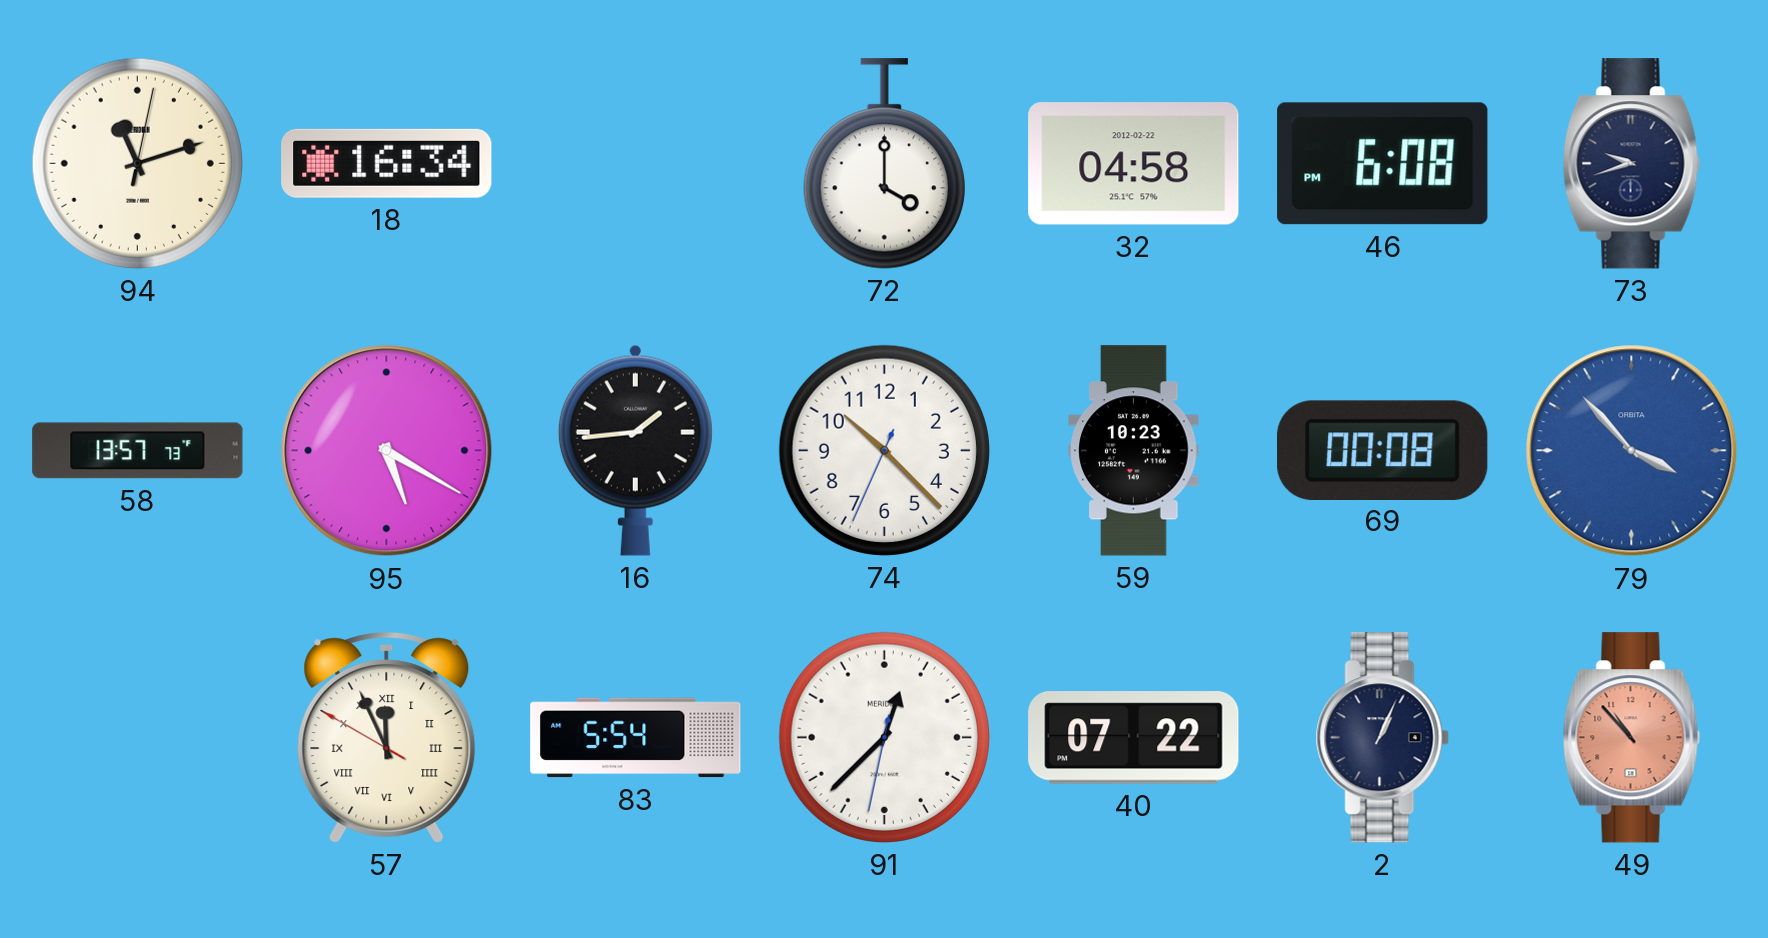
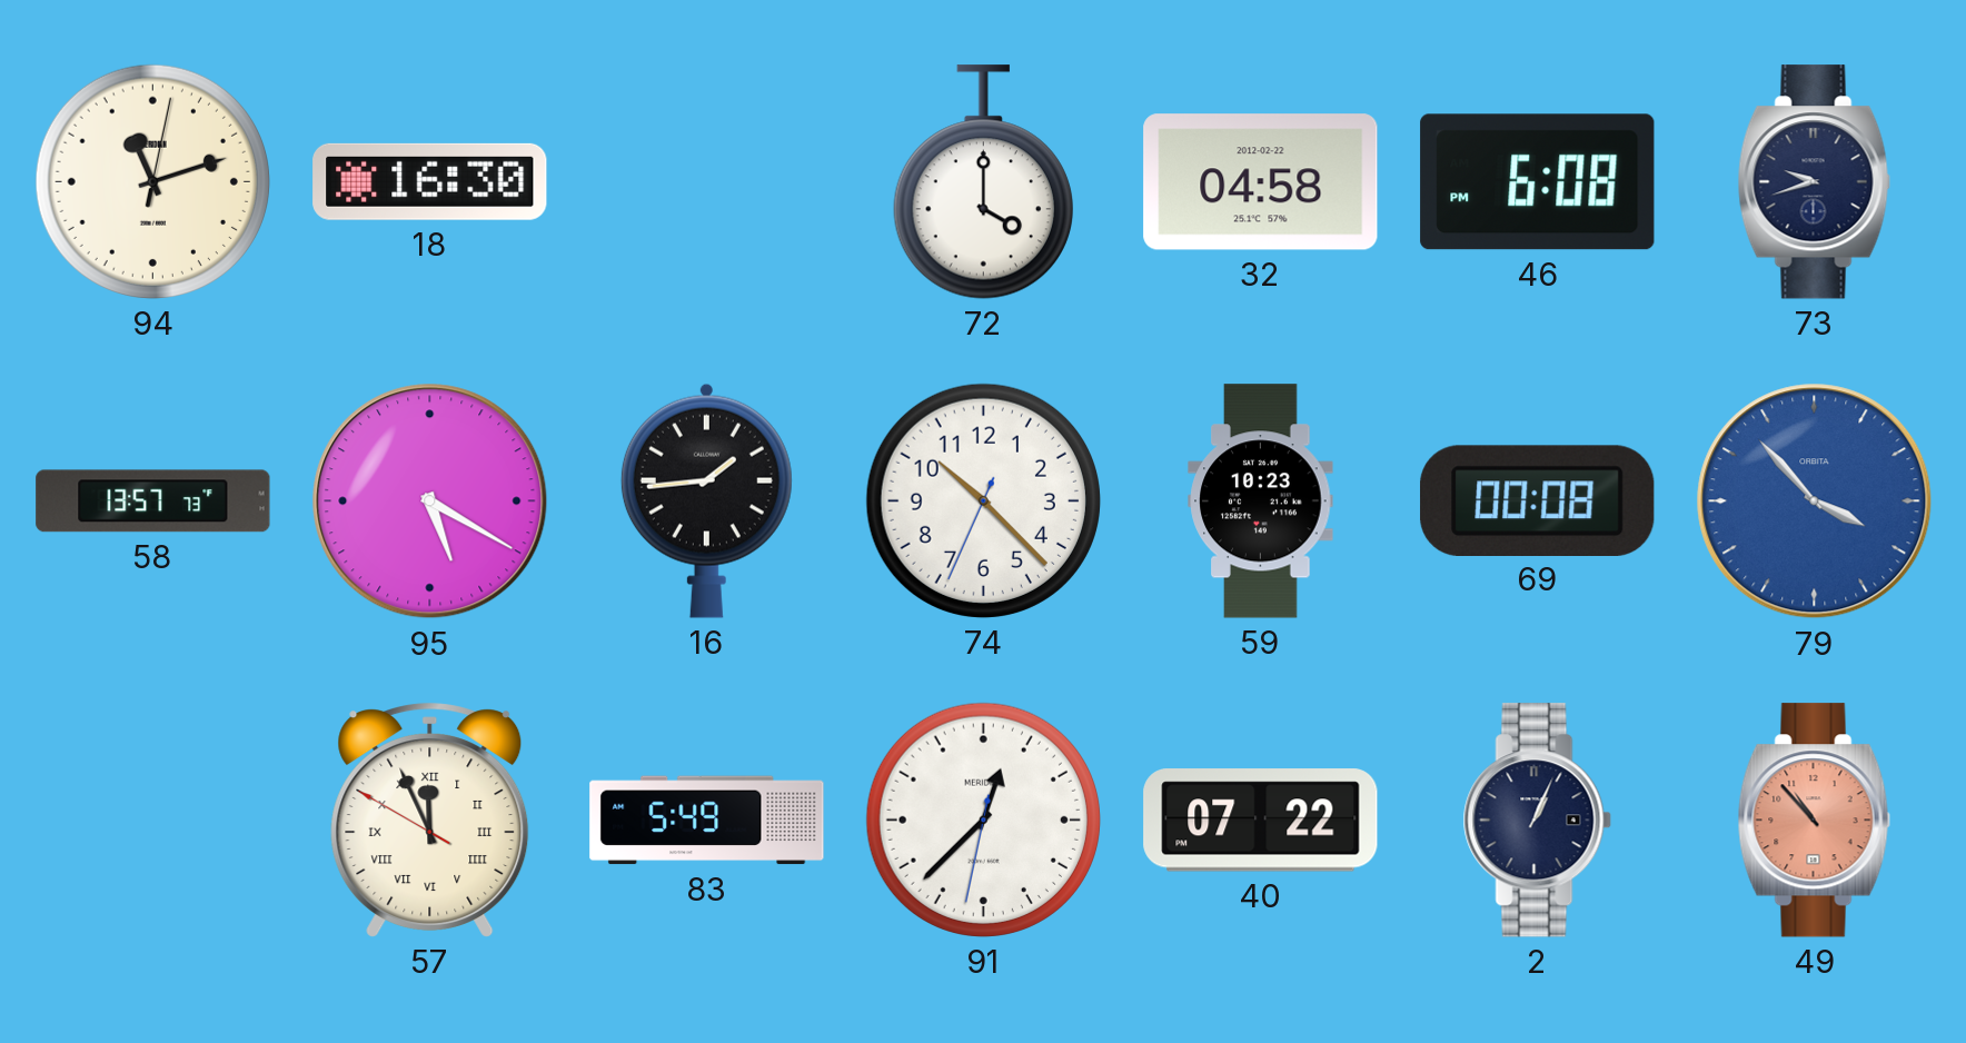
18: 16:34 -> 16:30 (430, 181)
83: 5:54 -> 5:49 (707, 821)
